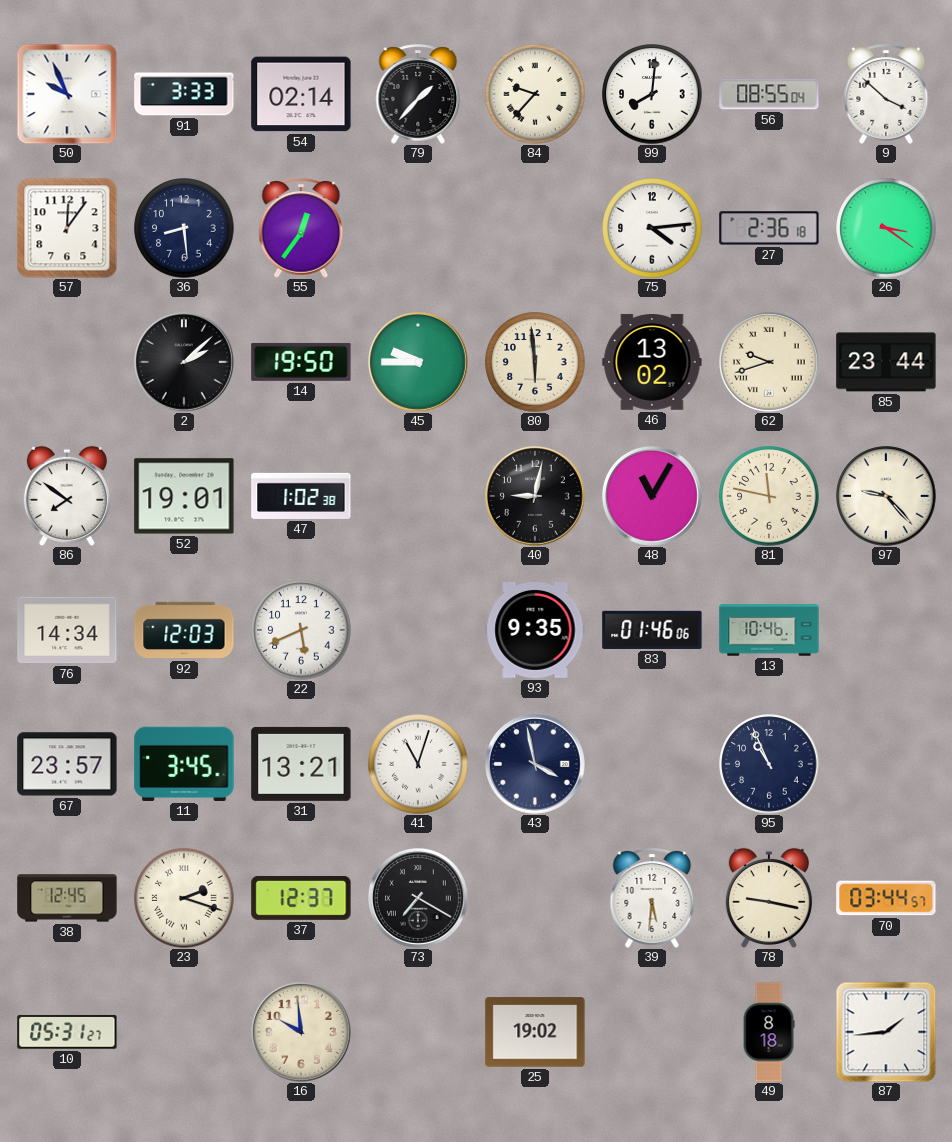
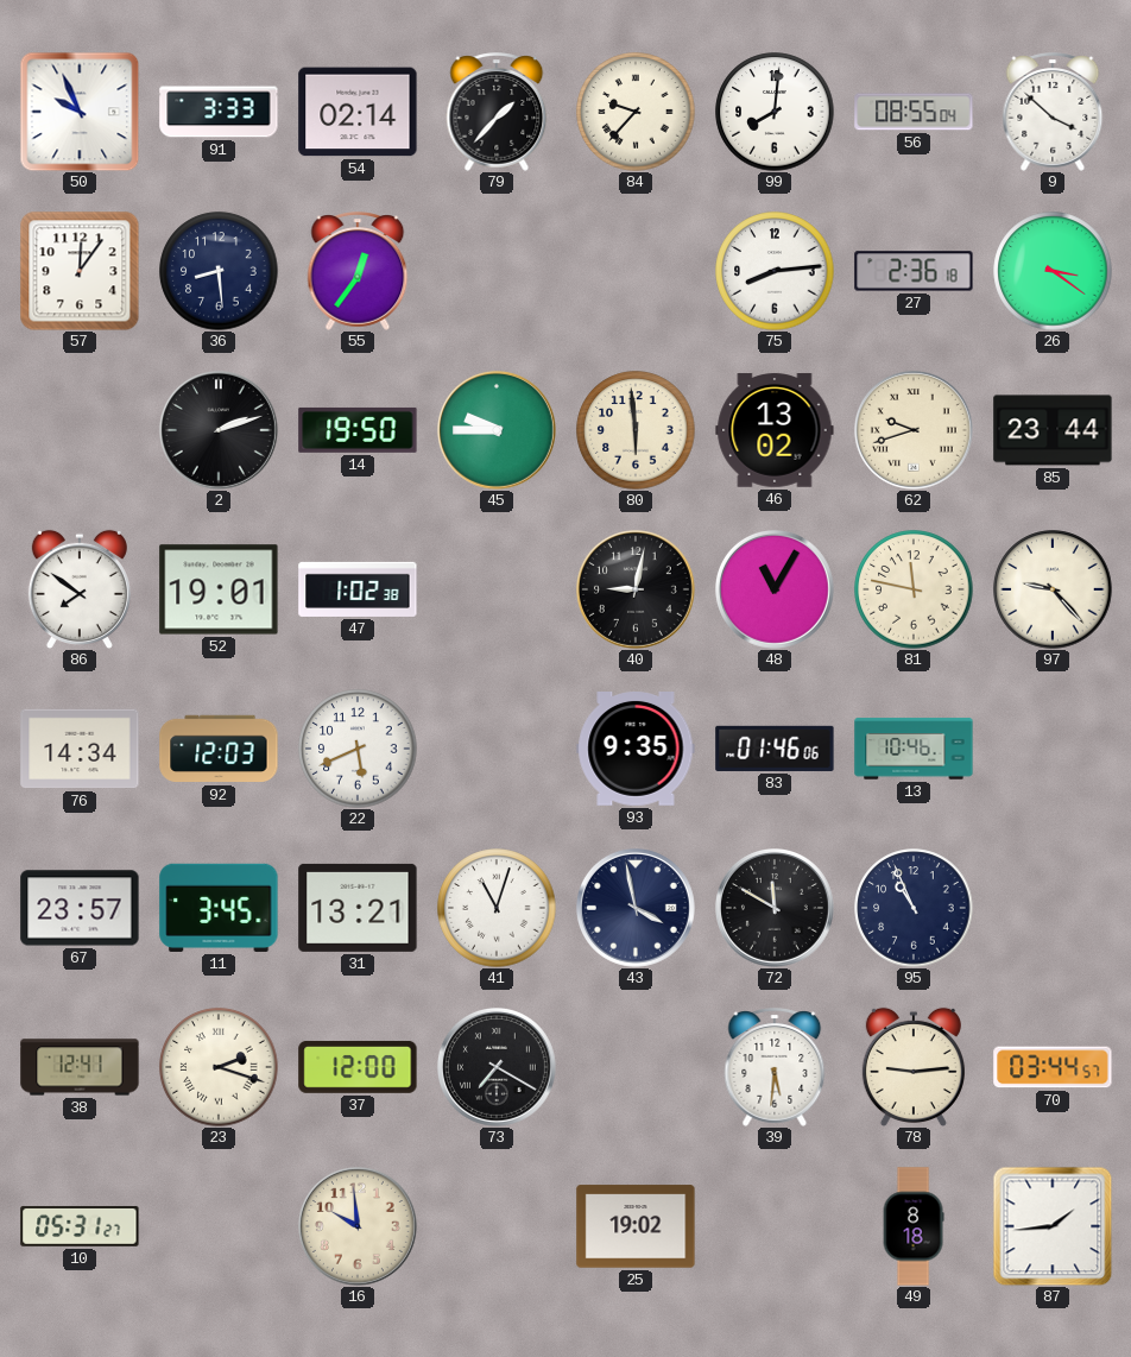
75: 4:14 -> 8:14 (775, 271)
2: 2:08 -> 2:12 (219, 430)
72: none -> 11:50 (775, 908)
38: 12:45 -> 12:41 (80, 1067)
37: 12:37 -> 12:00 (358, 1067)
78: 9:17 -> 9:14 (914, 1066)
